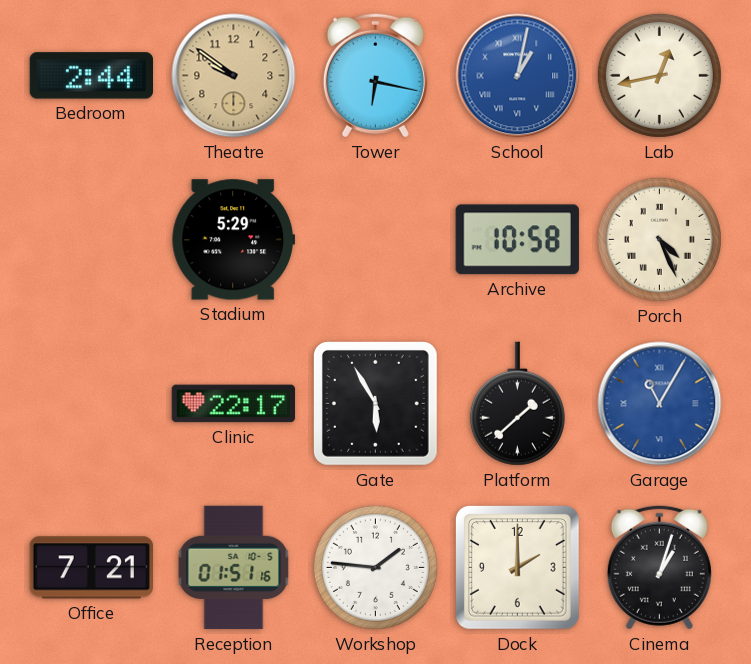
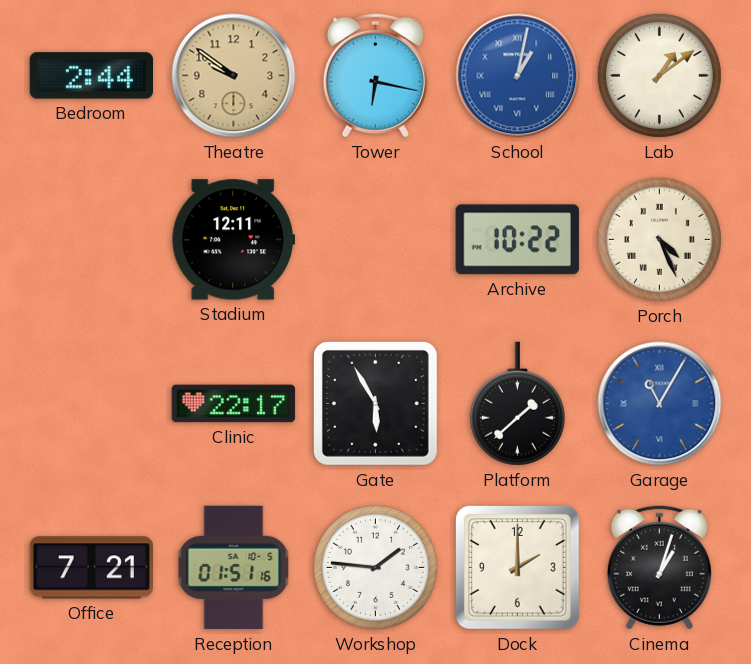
Lab: 12:43 -> 1:09 (659, 75)
Stadium: 5:29 -> 12:11 (233, 240)
Archive: 10:58 -> 10:22 (517, 240)
